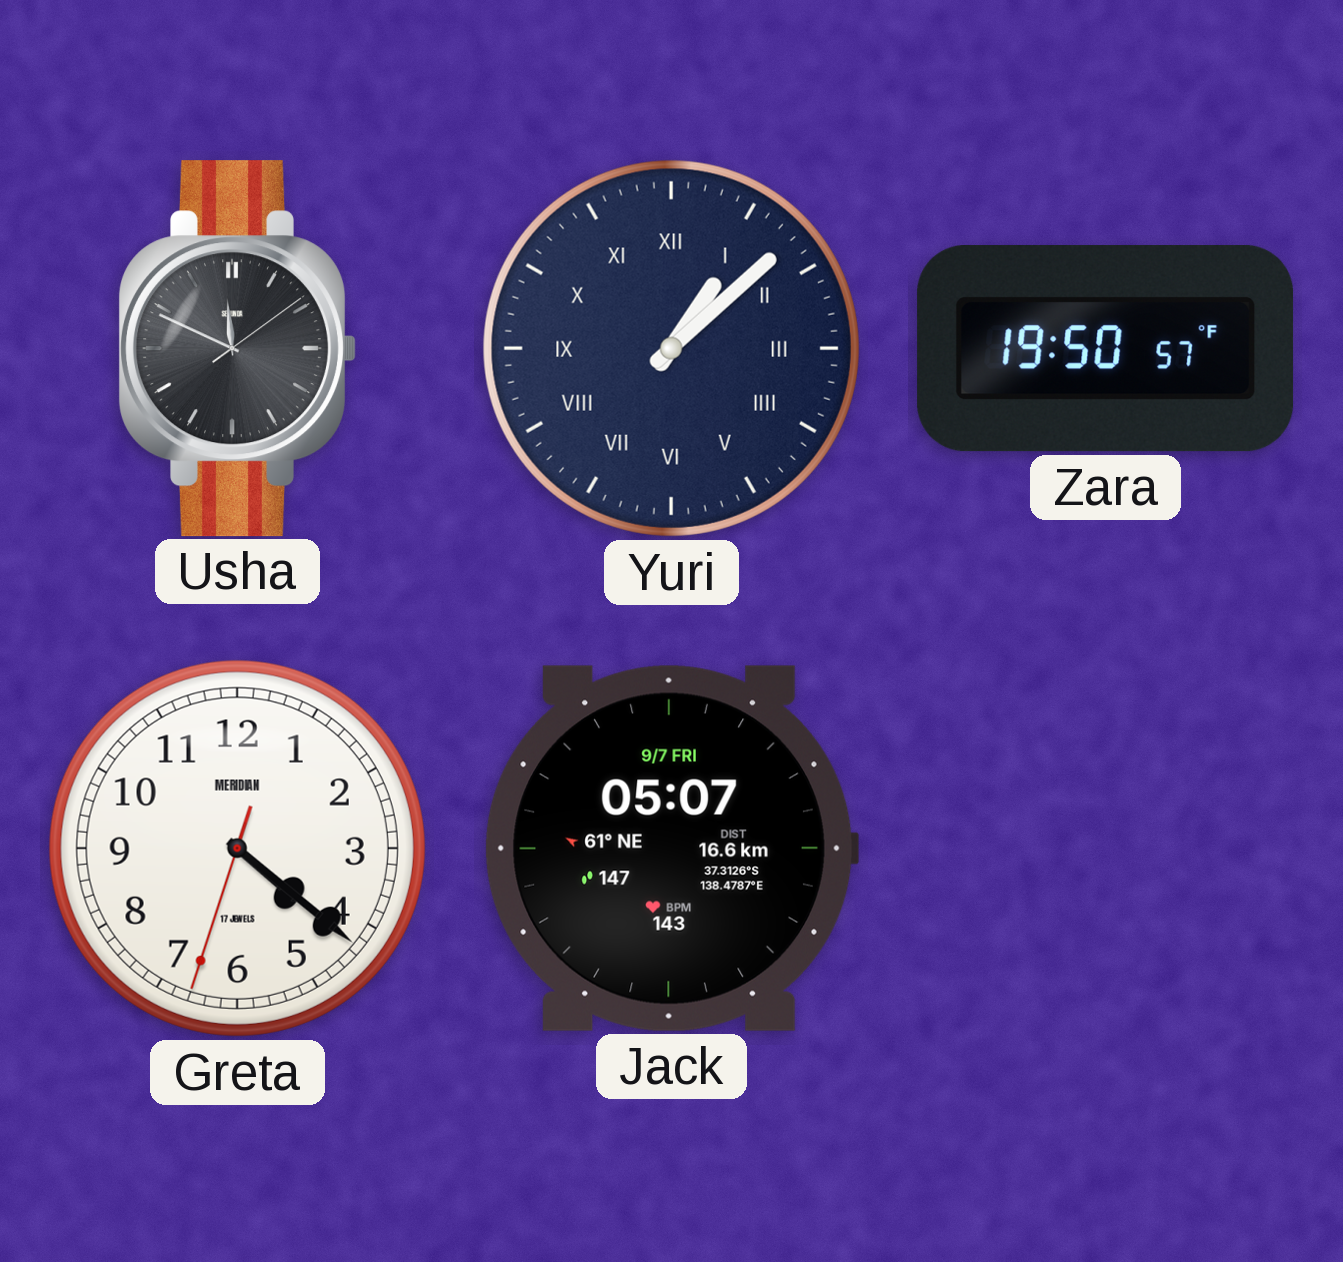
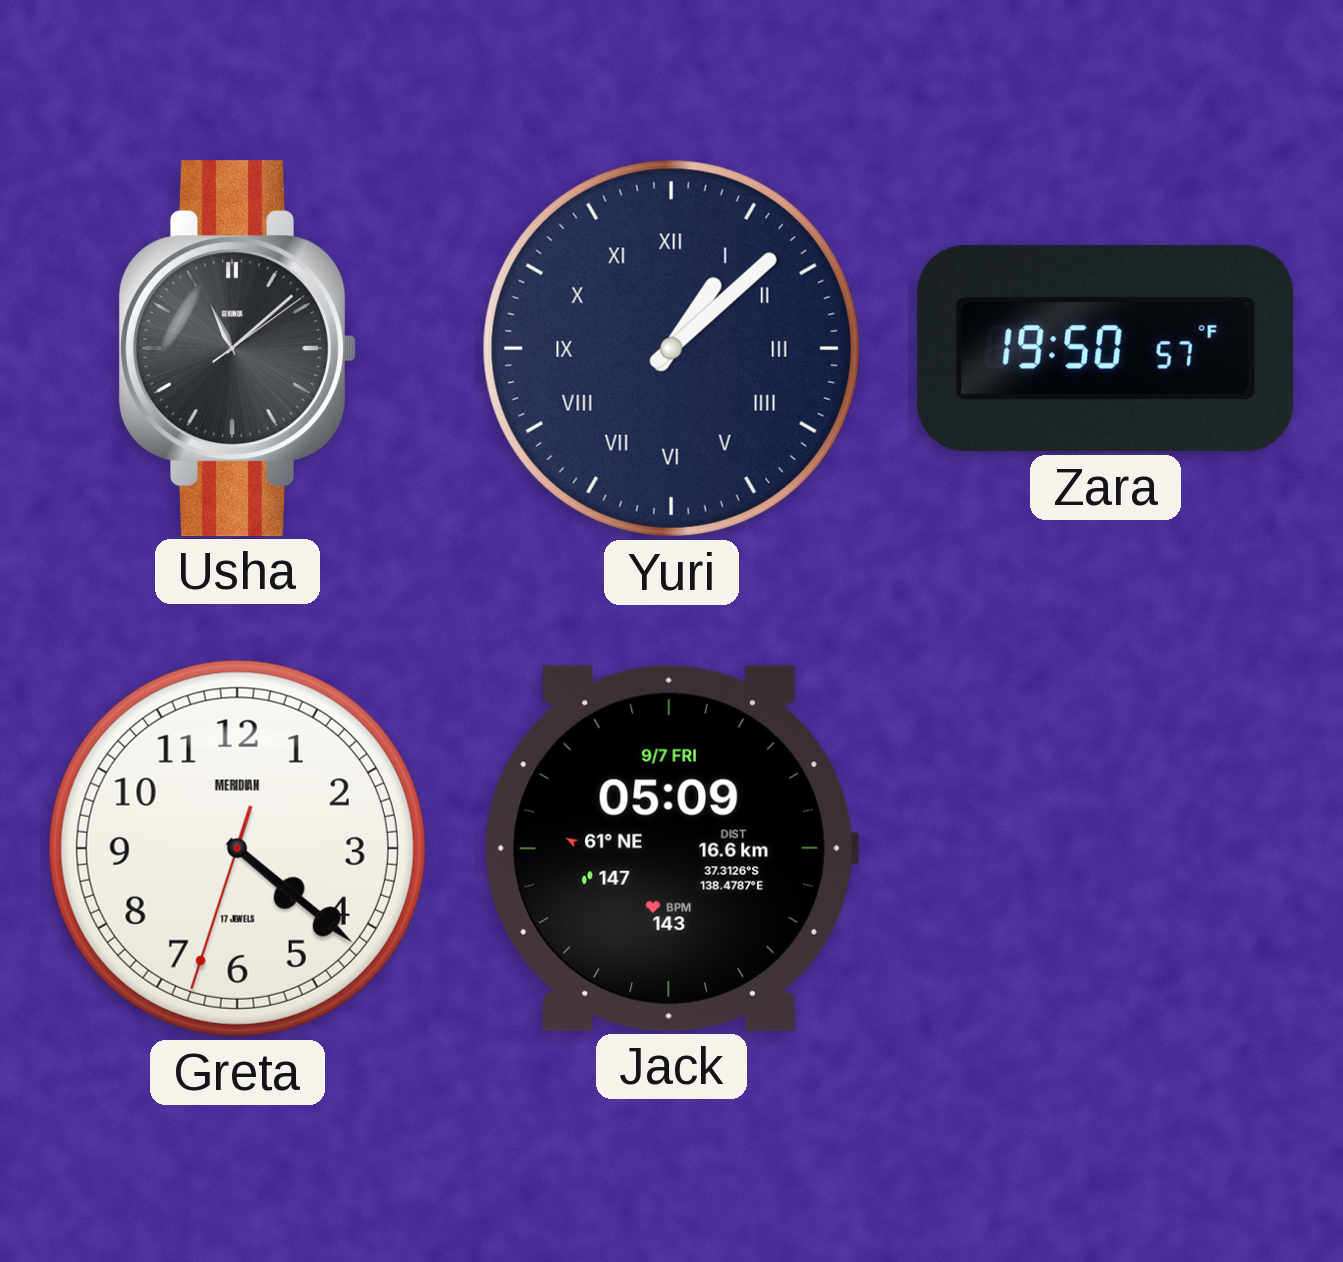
Usha: 11:49 -> 11:08 (238, 349)
Jack: 05:07 -> 05:09 (670, 848)
